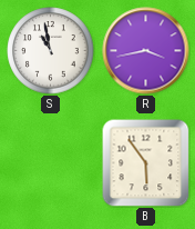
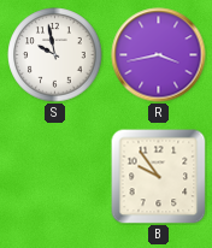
S: 10:58 -> 9:58 (55, 55)
B: 5:54 -> 9:54 (158, 176)
